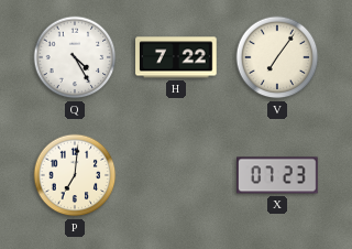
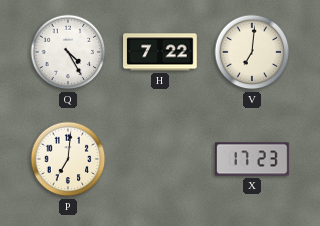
V: 7:06 -> 7:01 (252, 52)
X: 07:23 -> 17:23 (252, 159)
